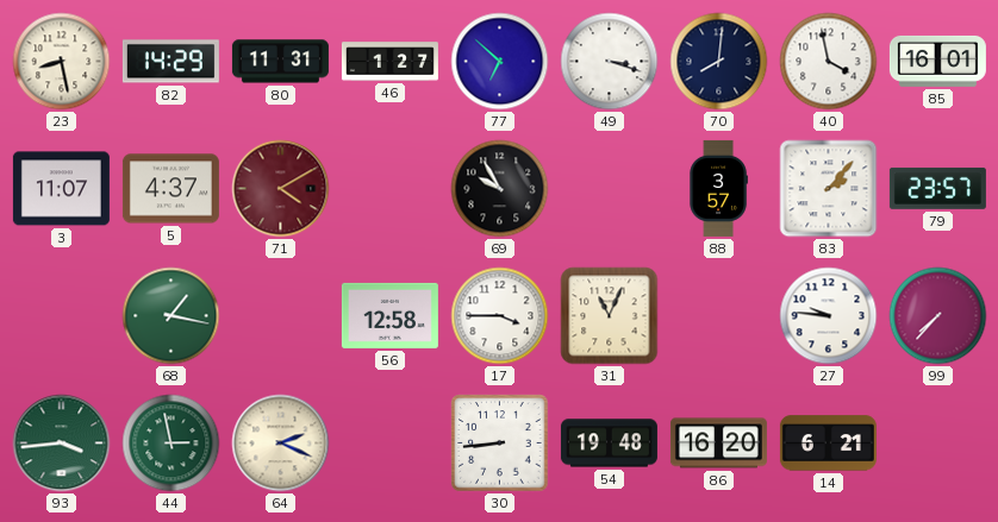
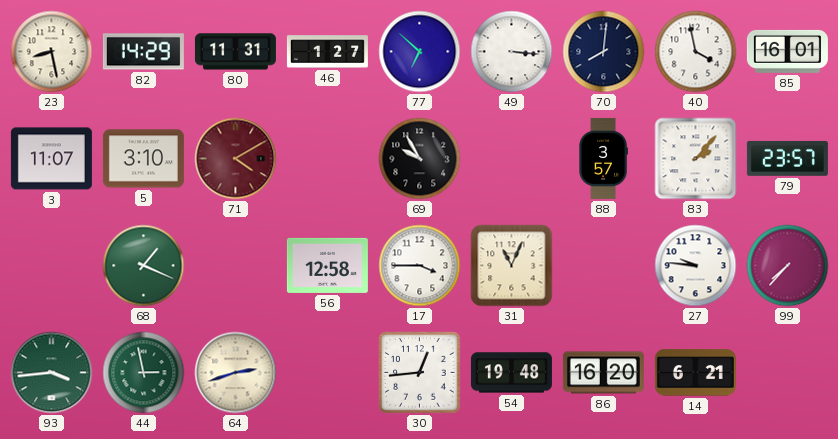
49: 3:18 -> 3:16 (512, 52)
5: 4:37 -> 3:10 (143, 159)
68: 1:17 -> 1:19 (144, 266)
64: 2:19 -> 2:42 (236, 373)
30: 8:44 -> 12:44 (420, 373)
